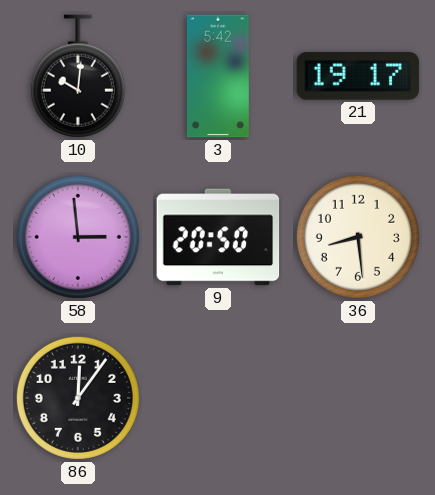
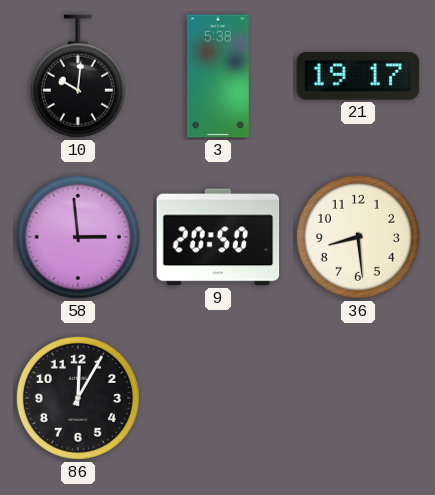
3: 5:42 -> 5:38 (218, 76)
86: 12:06 -> 12:05 (78, 398)
